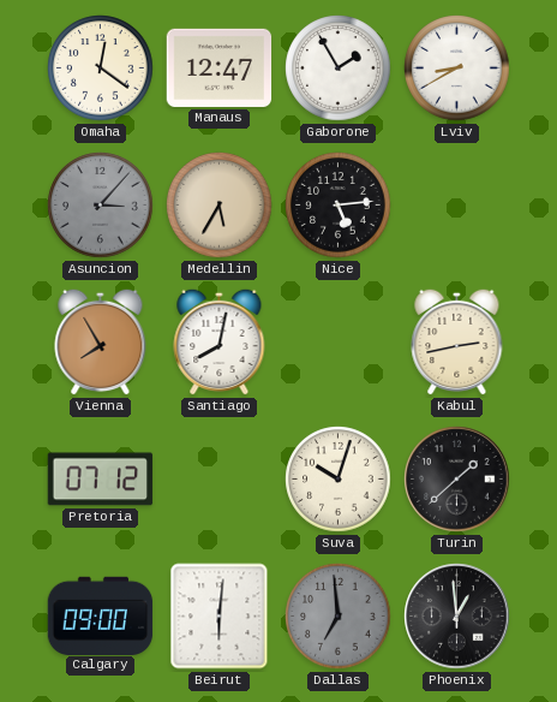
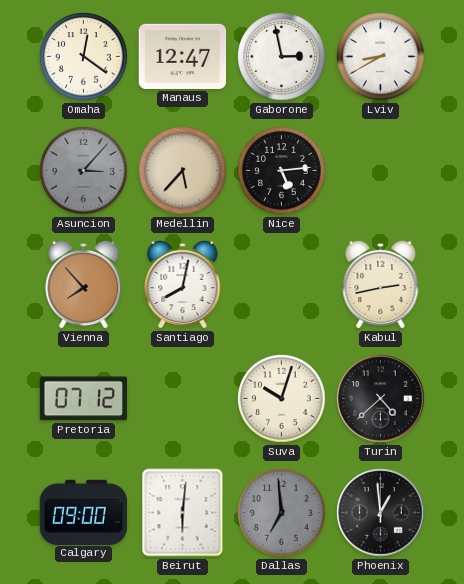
Gaborone: 1:55 -> 2:58 (282, 57)
Medellin: 5:35 -> 5:37 (183, 171)
Vienna: 7:55 -> 7:53 (84, 284)
Turin: 1:38 -> 4:38 (381, 399)
